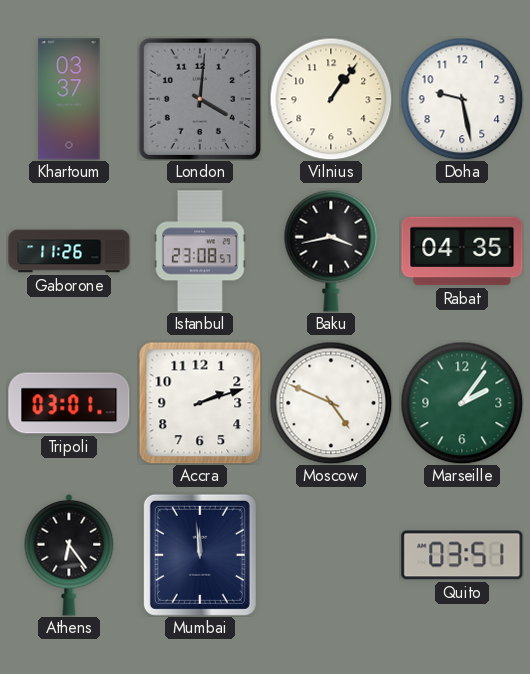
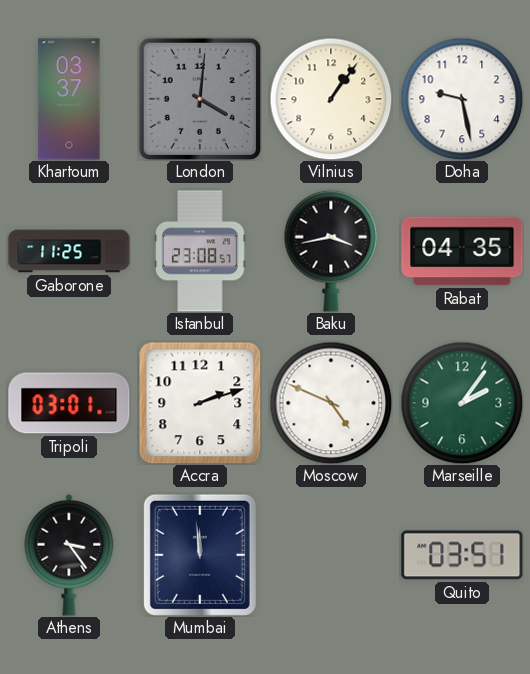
Gaborone: 11:26 -> 11:25 (69, 251)
Athens: 6:24 -> 3:24 (69, 555)
